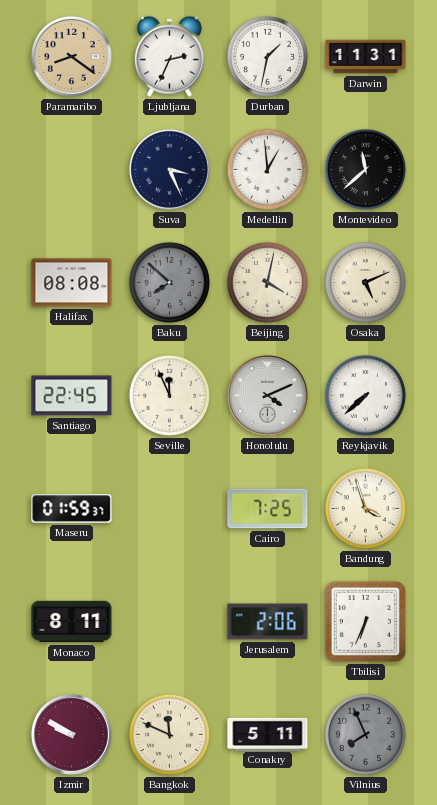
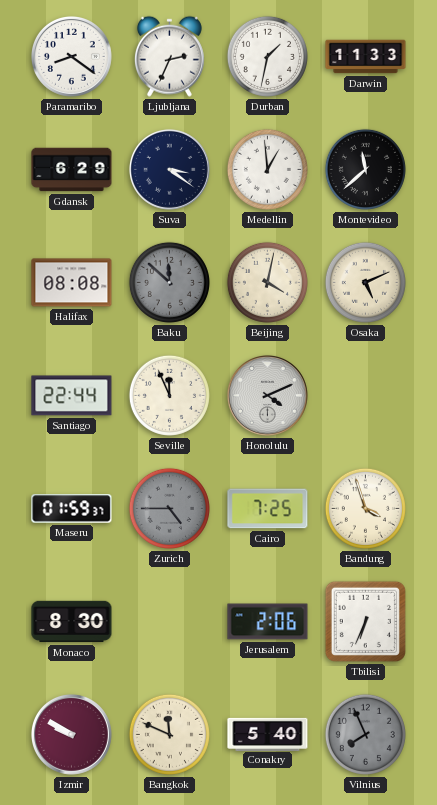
Paramaribo dial: champagne -> white (71, 56)
Darwin: 11:31 -> 11:33 (366, 57)
Gdansk: none -> 6:29 (72, 170)
Suva: 3:26 -> 3:21 (169, 169)
Baku: 7:52 -> 11:52 (169, 282)
Santiago: 22:45 -> 22:44 (72, 396)
Reykjavik: 7:38 -> none (365, 395)
Zurich: none -> 4:45 (169, 508)
Monaco: 8:11 -> 8:30 (72, 622)
Conakry: 5:11 -> 5:40 (268, 734)
